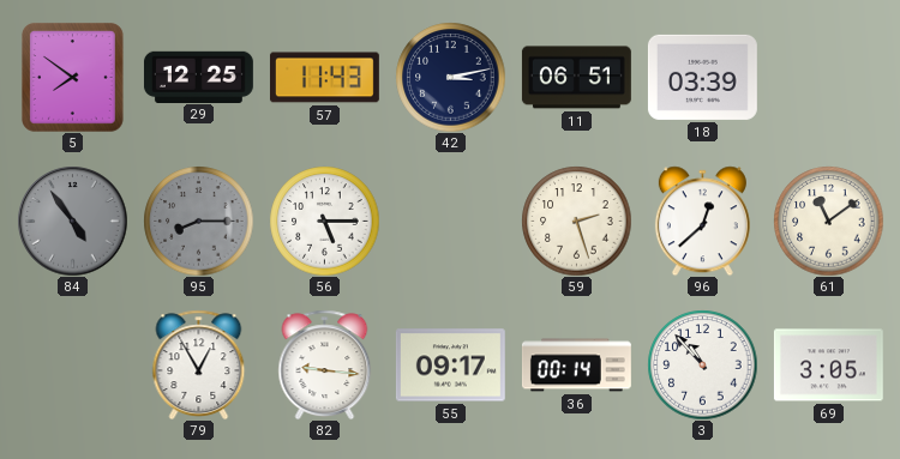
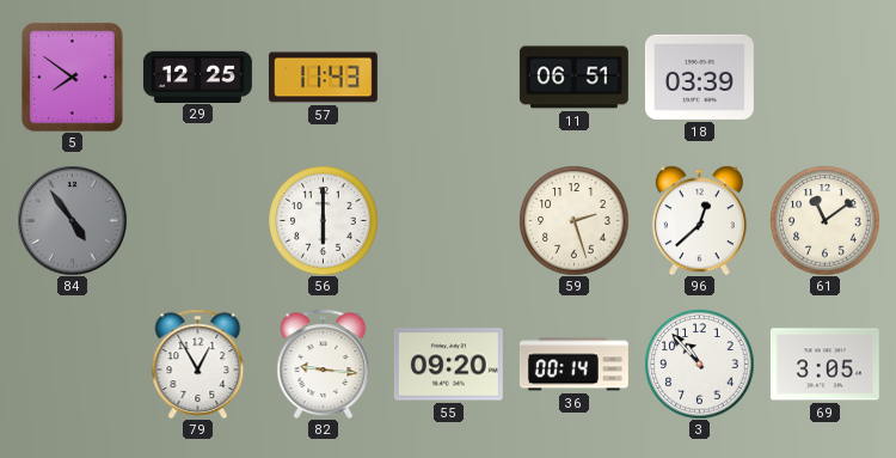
42: 3:13 -> none (450, 77)
95: 8:15 -> none (198, 221)
56: 5:15 -> 6:00 (323, 220)
55: 09:17 -> 09:20 (448, 365)
